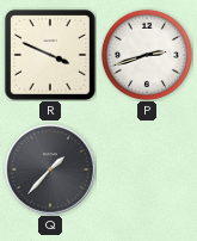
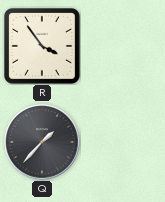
R: 3:49 -> 3:54 (42, 46)
P: 2:42 -> none (147, 55)
